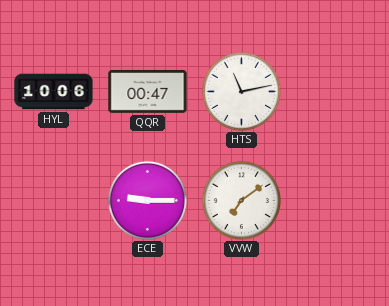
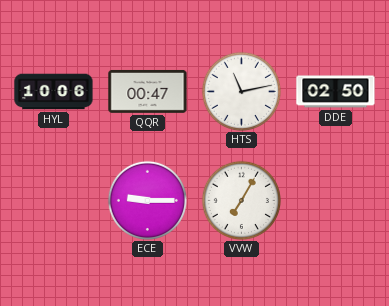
DDE: none -> 02:50 (336, 92)
VVW: 7:09 -> 7:05 (241, 200)
